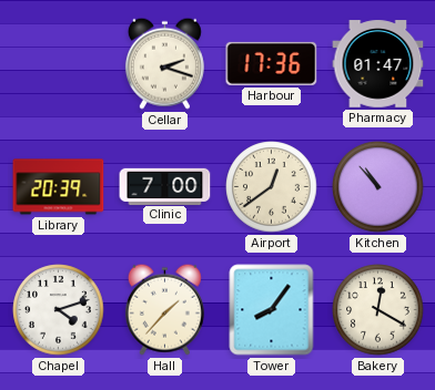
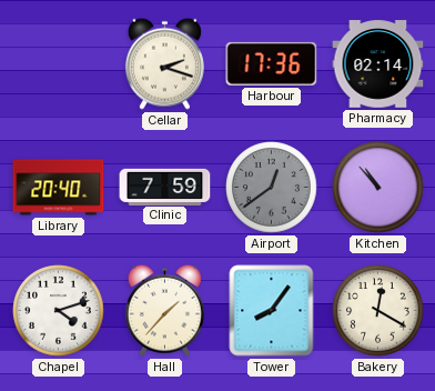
Pharmacy: 01:47 -> 02:14 (378, 64)
Library: 20:39 -> 20:40 (59, 188)
Clinic: 7:00 -> 7:59 (165, 187)
Airport dial: cream -> grey (272, 188)
